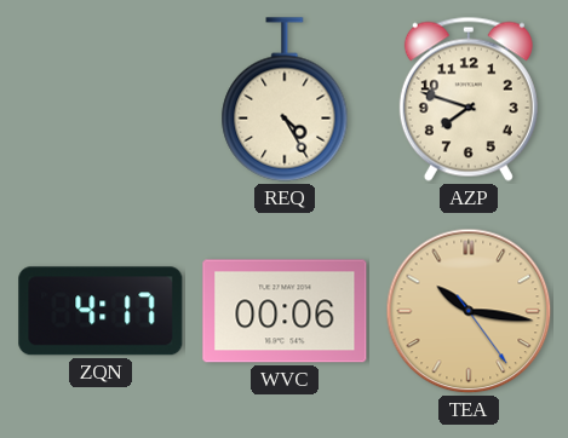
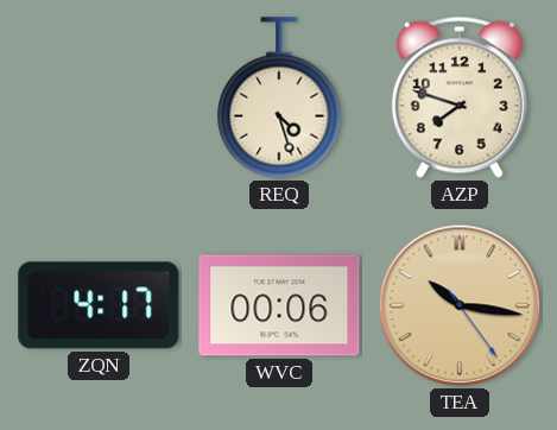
REQ: 4:25 -> 4:27 (279, 97)
